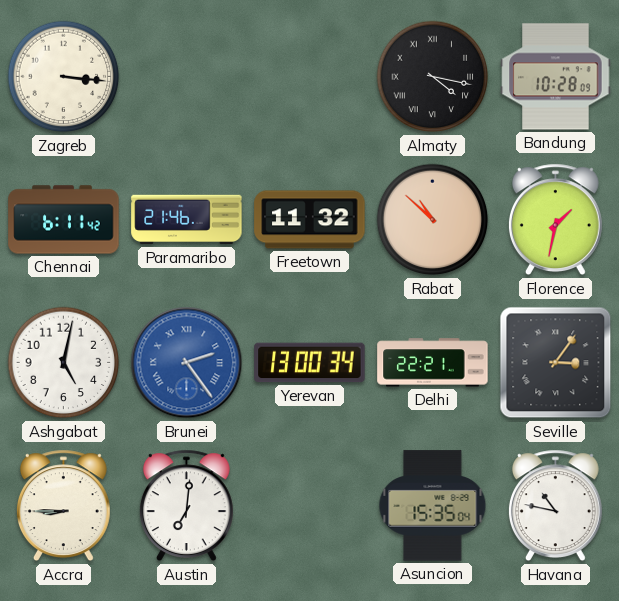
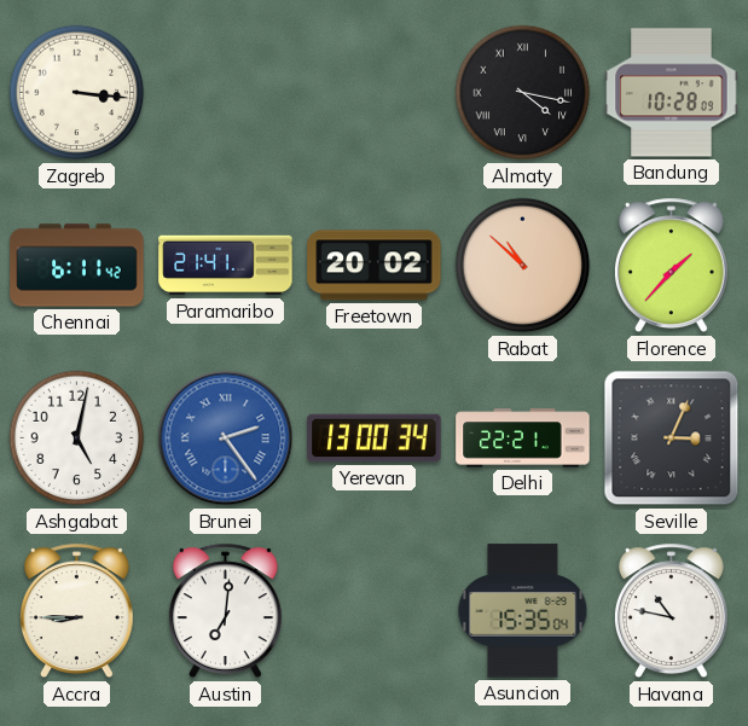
Paramaribo: 21:46 -> 21:41 (226, 266)
Freetown: 11:32 -> 20:02 (375, 266)
Florence: 1:32 -> 1:37 (671, 266)
Seville: 3:06 -> 3:04 (672, 438)
